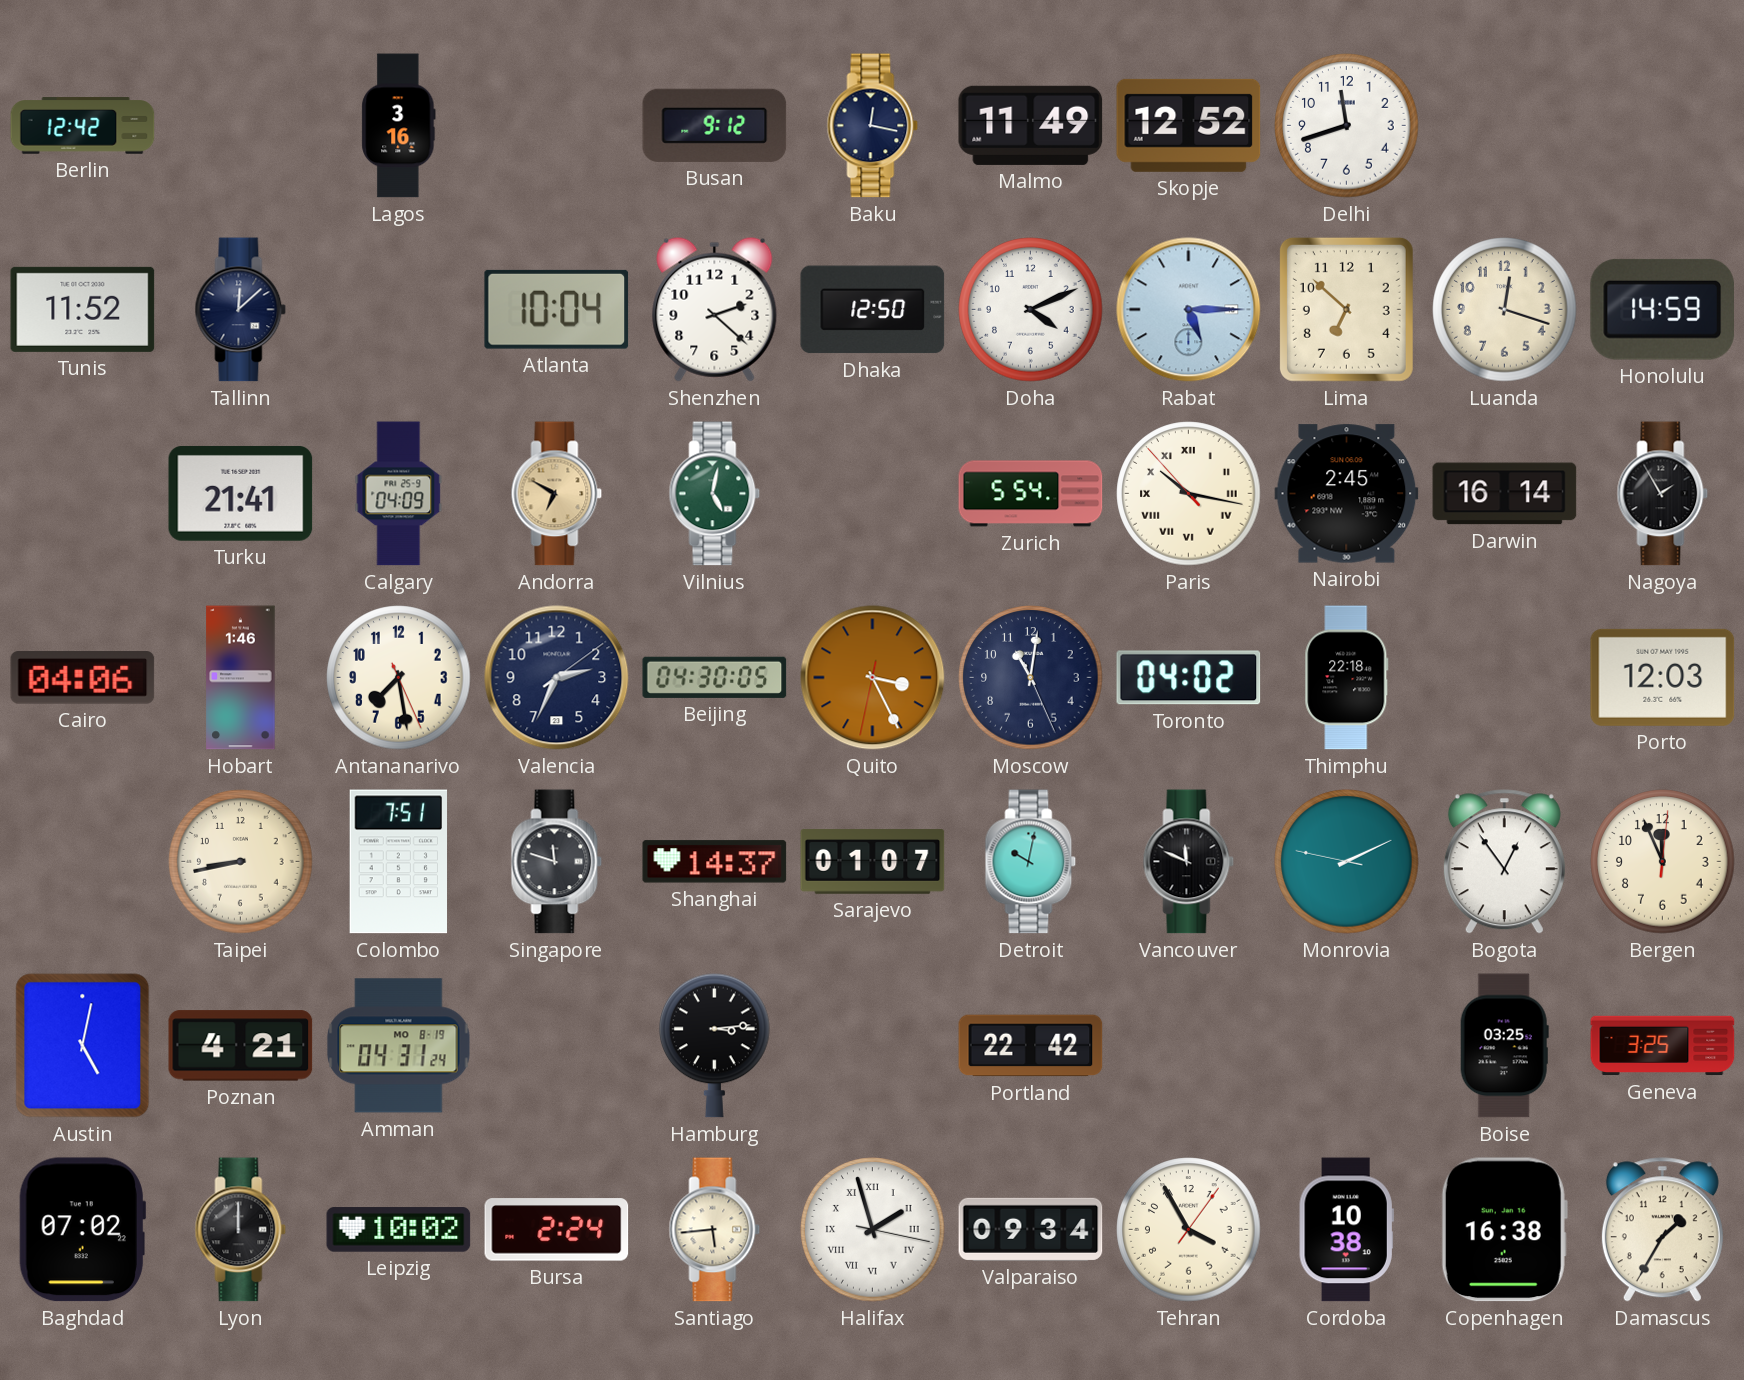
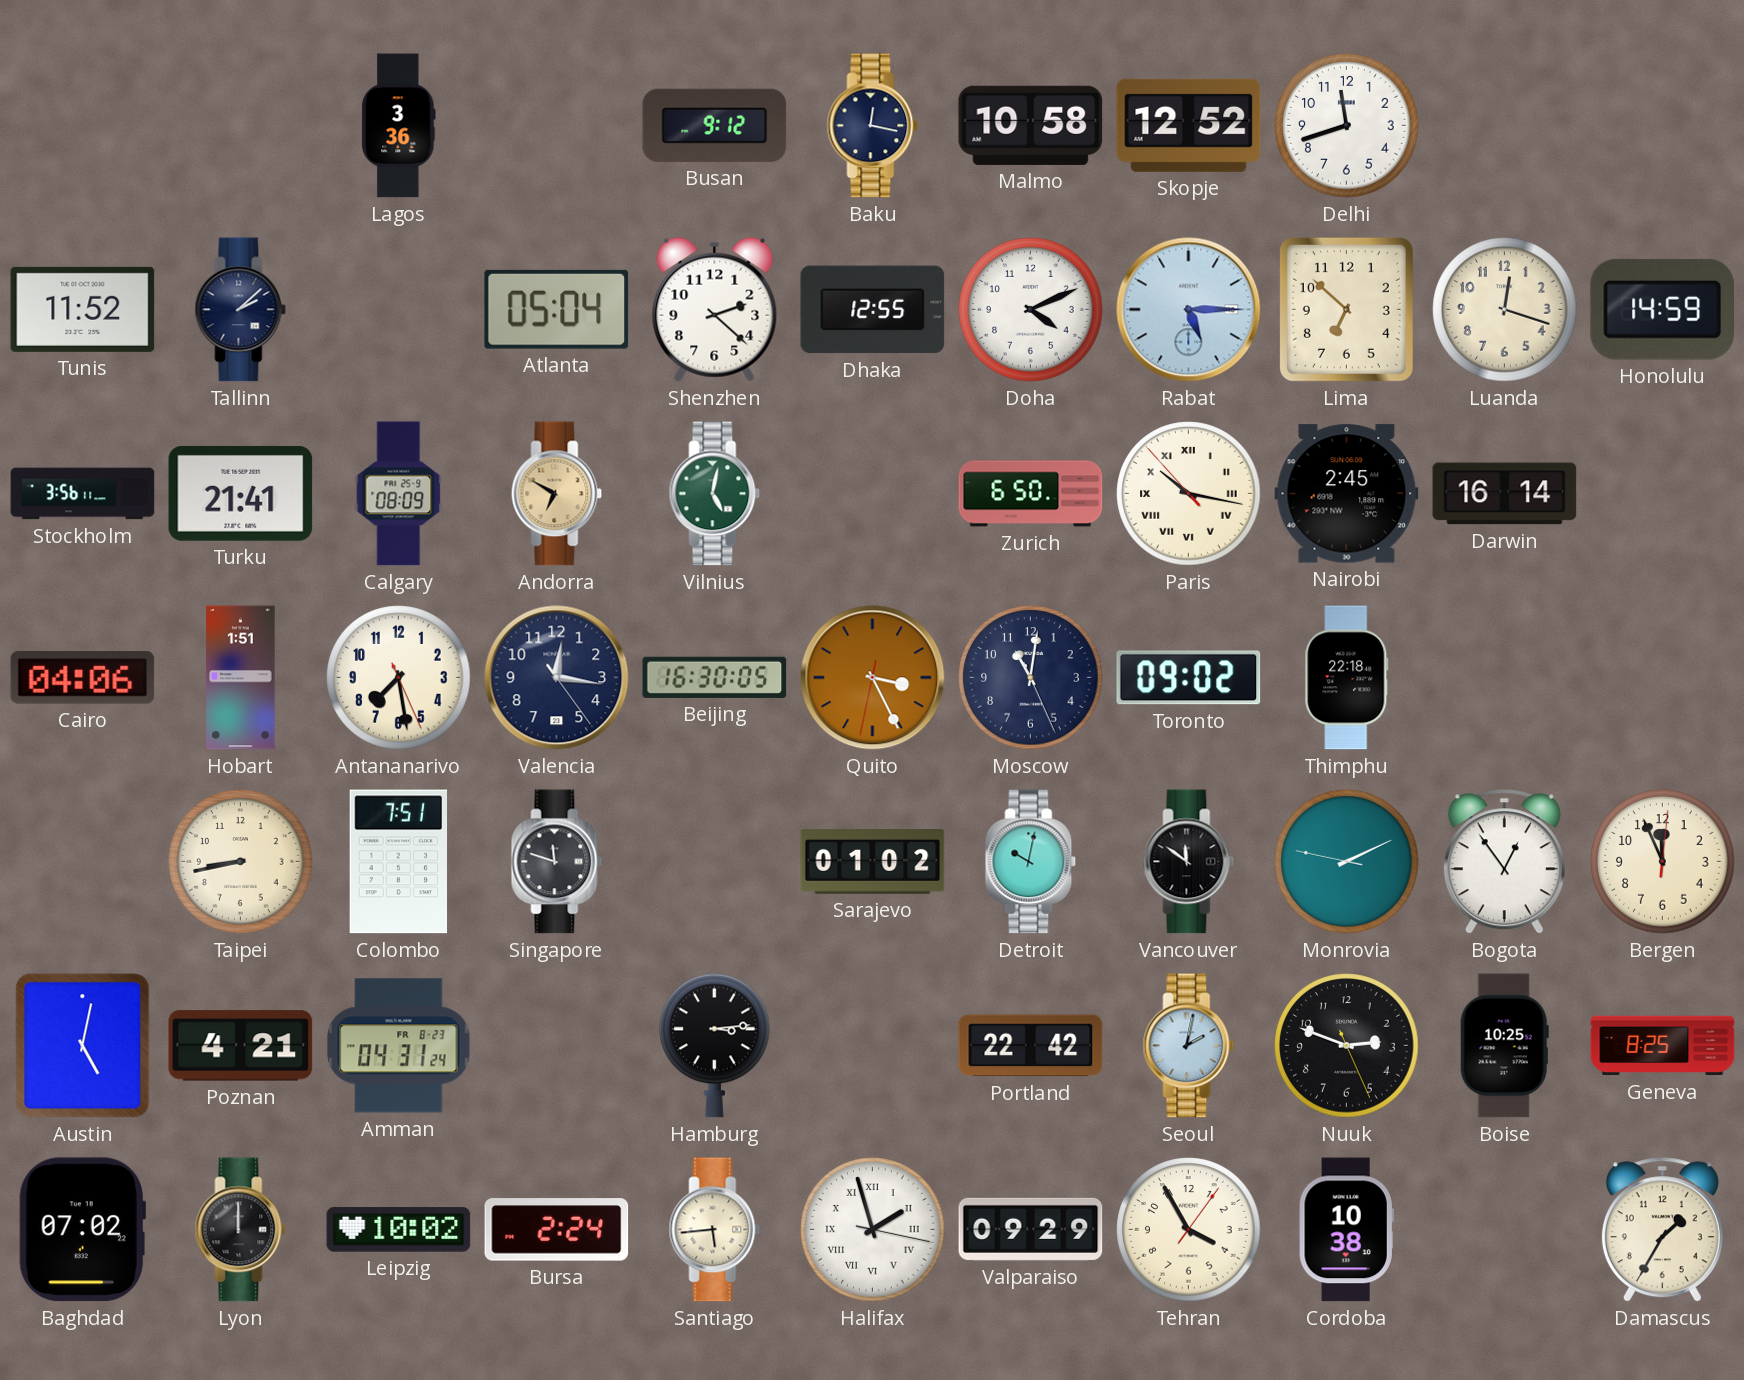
Berlin: 12:42 -> none (83, 126)
Lagos: 3:16 -> 3:36 (399, 126)
Malmo: 11:49 -> 10:58 (1031, 125)
Tallinn: 12:08 -> 2:08 (241, 310)
Atlanta: 10:04 -> 05:04 (557, 309)
Dhaka: 12:50 -> 12:55 (873, 310)
Stockholm: none -> 3:56 (83, 494)
Calgary: 04:09 -> 08:09 (399, 494)
Zurich: 5:54 -> 6:50 (1031, 494)
Nagoya: 1:55 -> none (1663, 494)
Hobart: 1:46 -> 1:51 (241, 678)
Valencia: 2:34 -> 12:16 (557, 678)
Beijing: 04:30 -> 16:30 (715, 677)
Toronto: 04:02 -> 09:02 (1189, 678)
Porto: 12:03 -> none (1663, 677)
Shanghai: 14:37 -> none (715, 862)
Sarajevo: 01:07 -> 01:02 (873, 862)
Vancouver: 11:49 -> 11:51 (1189, 862)
Amman date: MO 8-19 -> FR 8-23 (399, 1046)
Seoul: none -> 2:02 (1189, 1046)
Nuuk: none -> 2:48 (1347, 1046)
Boise: 03:25 -> 10:25 (1504, 1046)
Geneva: 3:25 -> 8:25 (1663, 1046)
Valparaiso: 09:34 -> 09:29 (1031, 1229)
Copenhagen: 16:38 -> none (1504, 1230)
